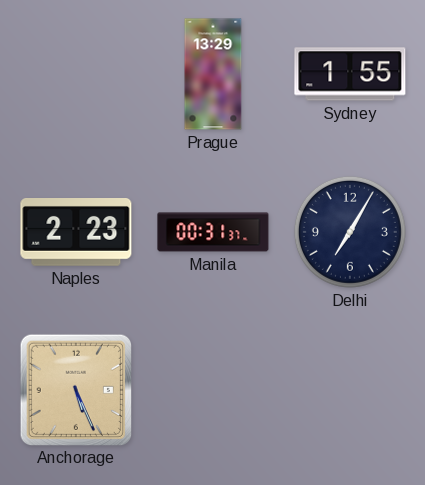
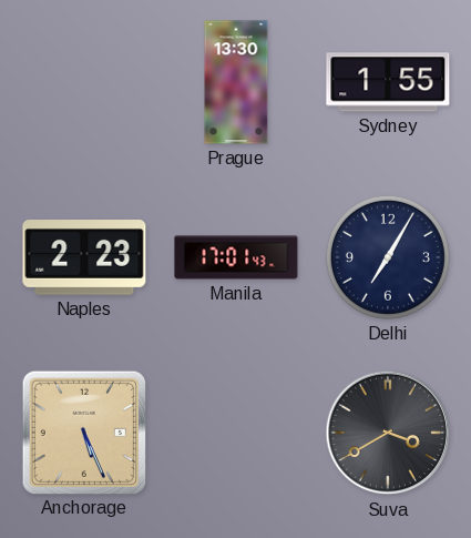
Prague: 13:29 -> 13:30 (236, 82)
Manila: 00:31 -> 17:01 (236, 257)
Suva: none -> 3:40 (388, 433)
